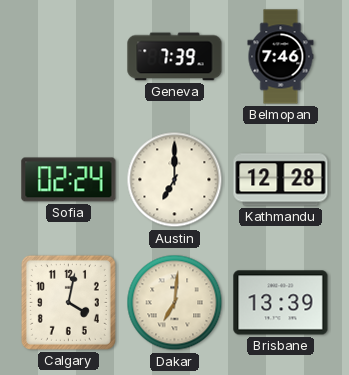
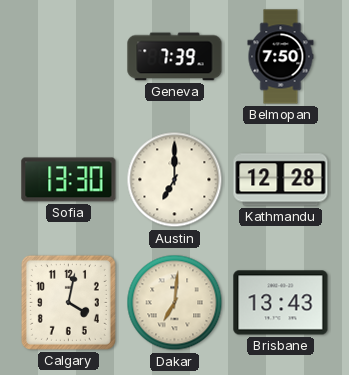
Belmopan: 7:46 -> 7:50 (281, 57)
Sofia: 02:24 -> 13:30 (69, 180)
Brisbane: 13:39 -> 13:43 (281, 303)
